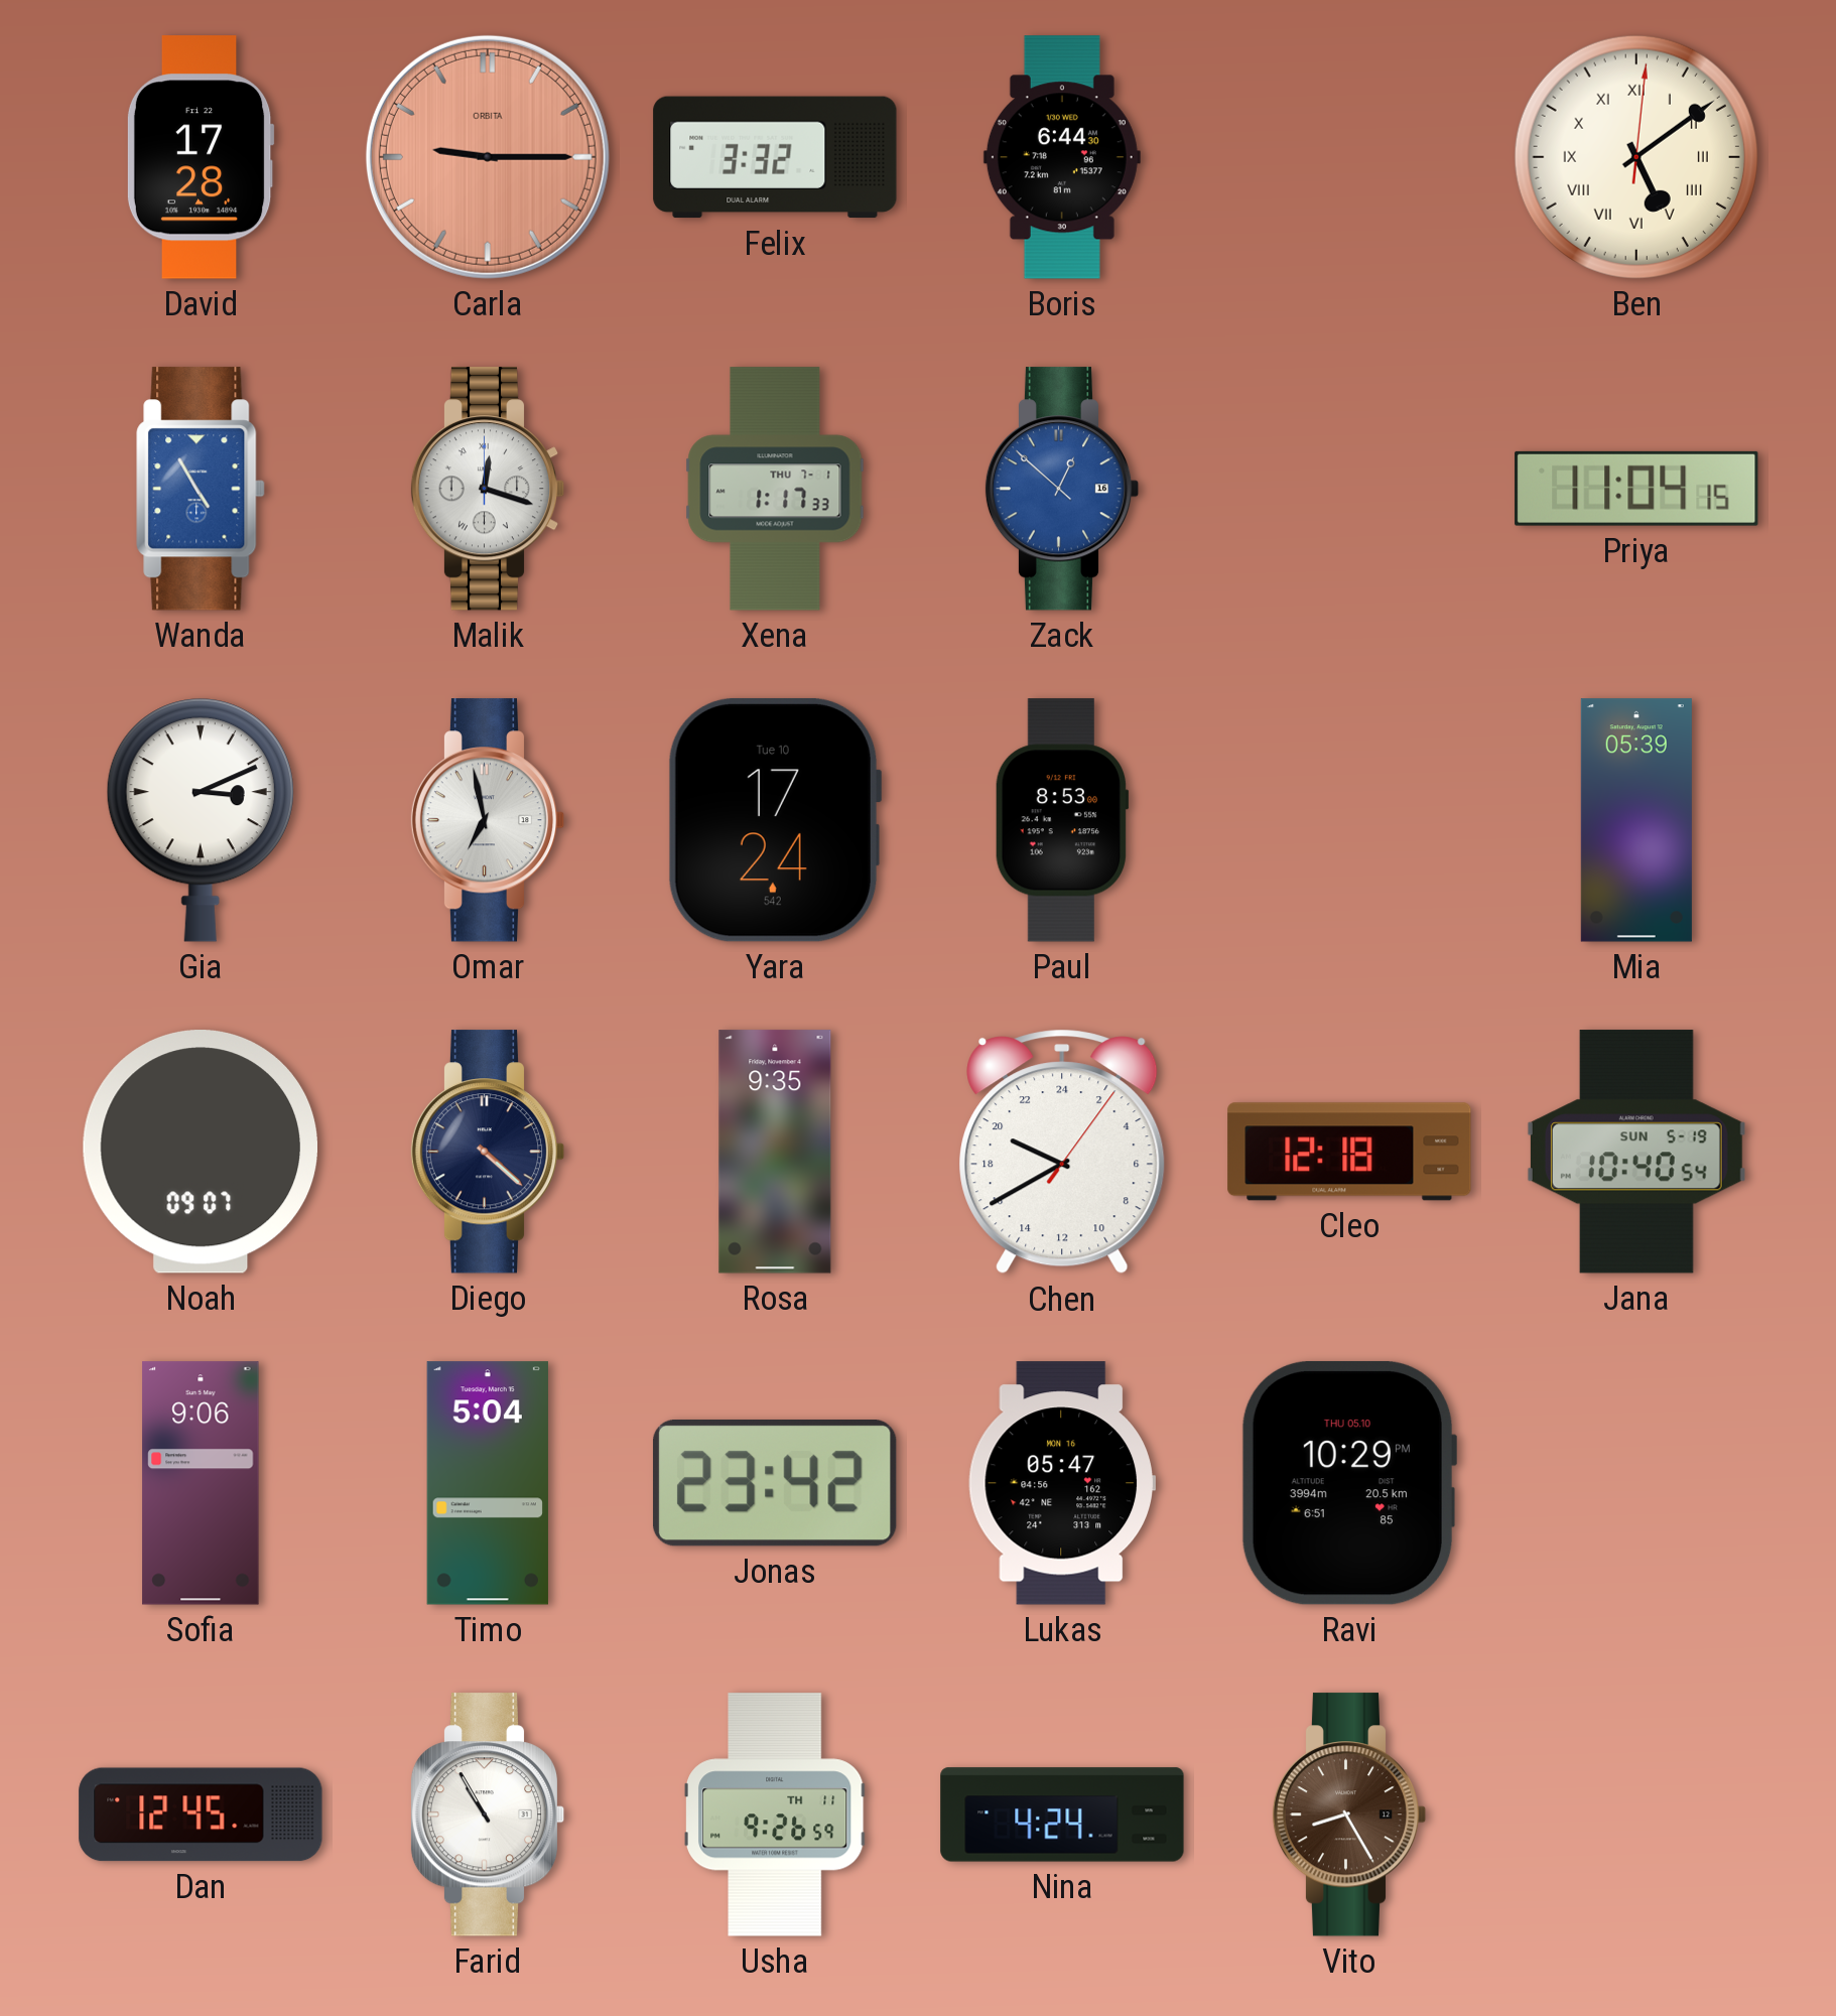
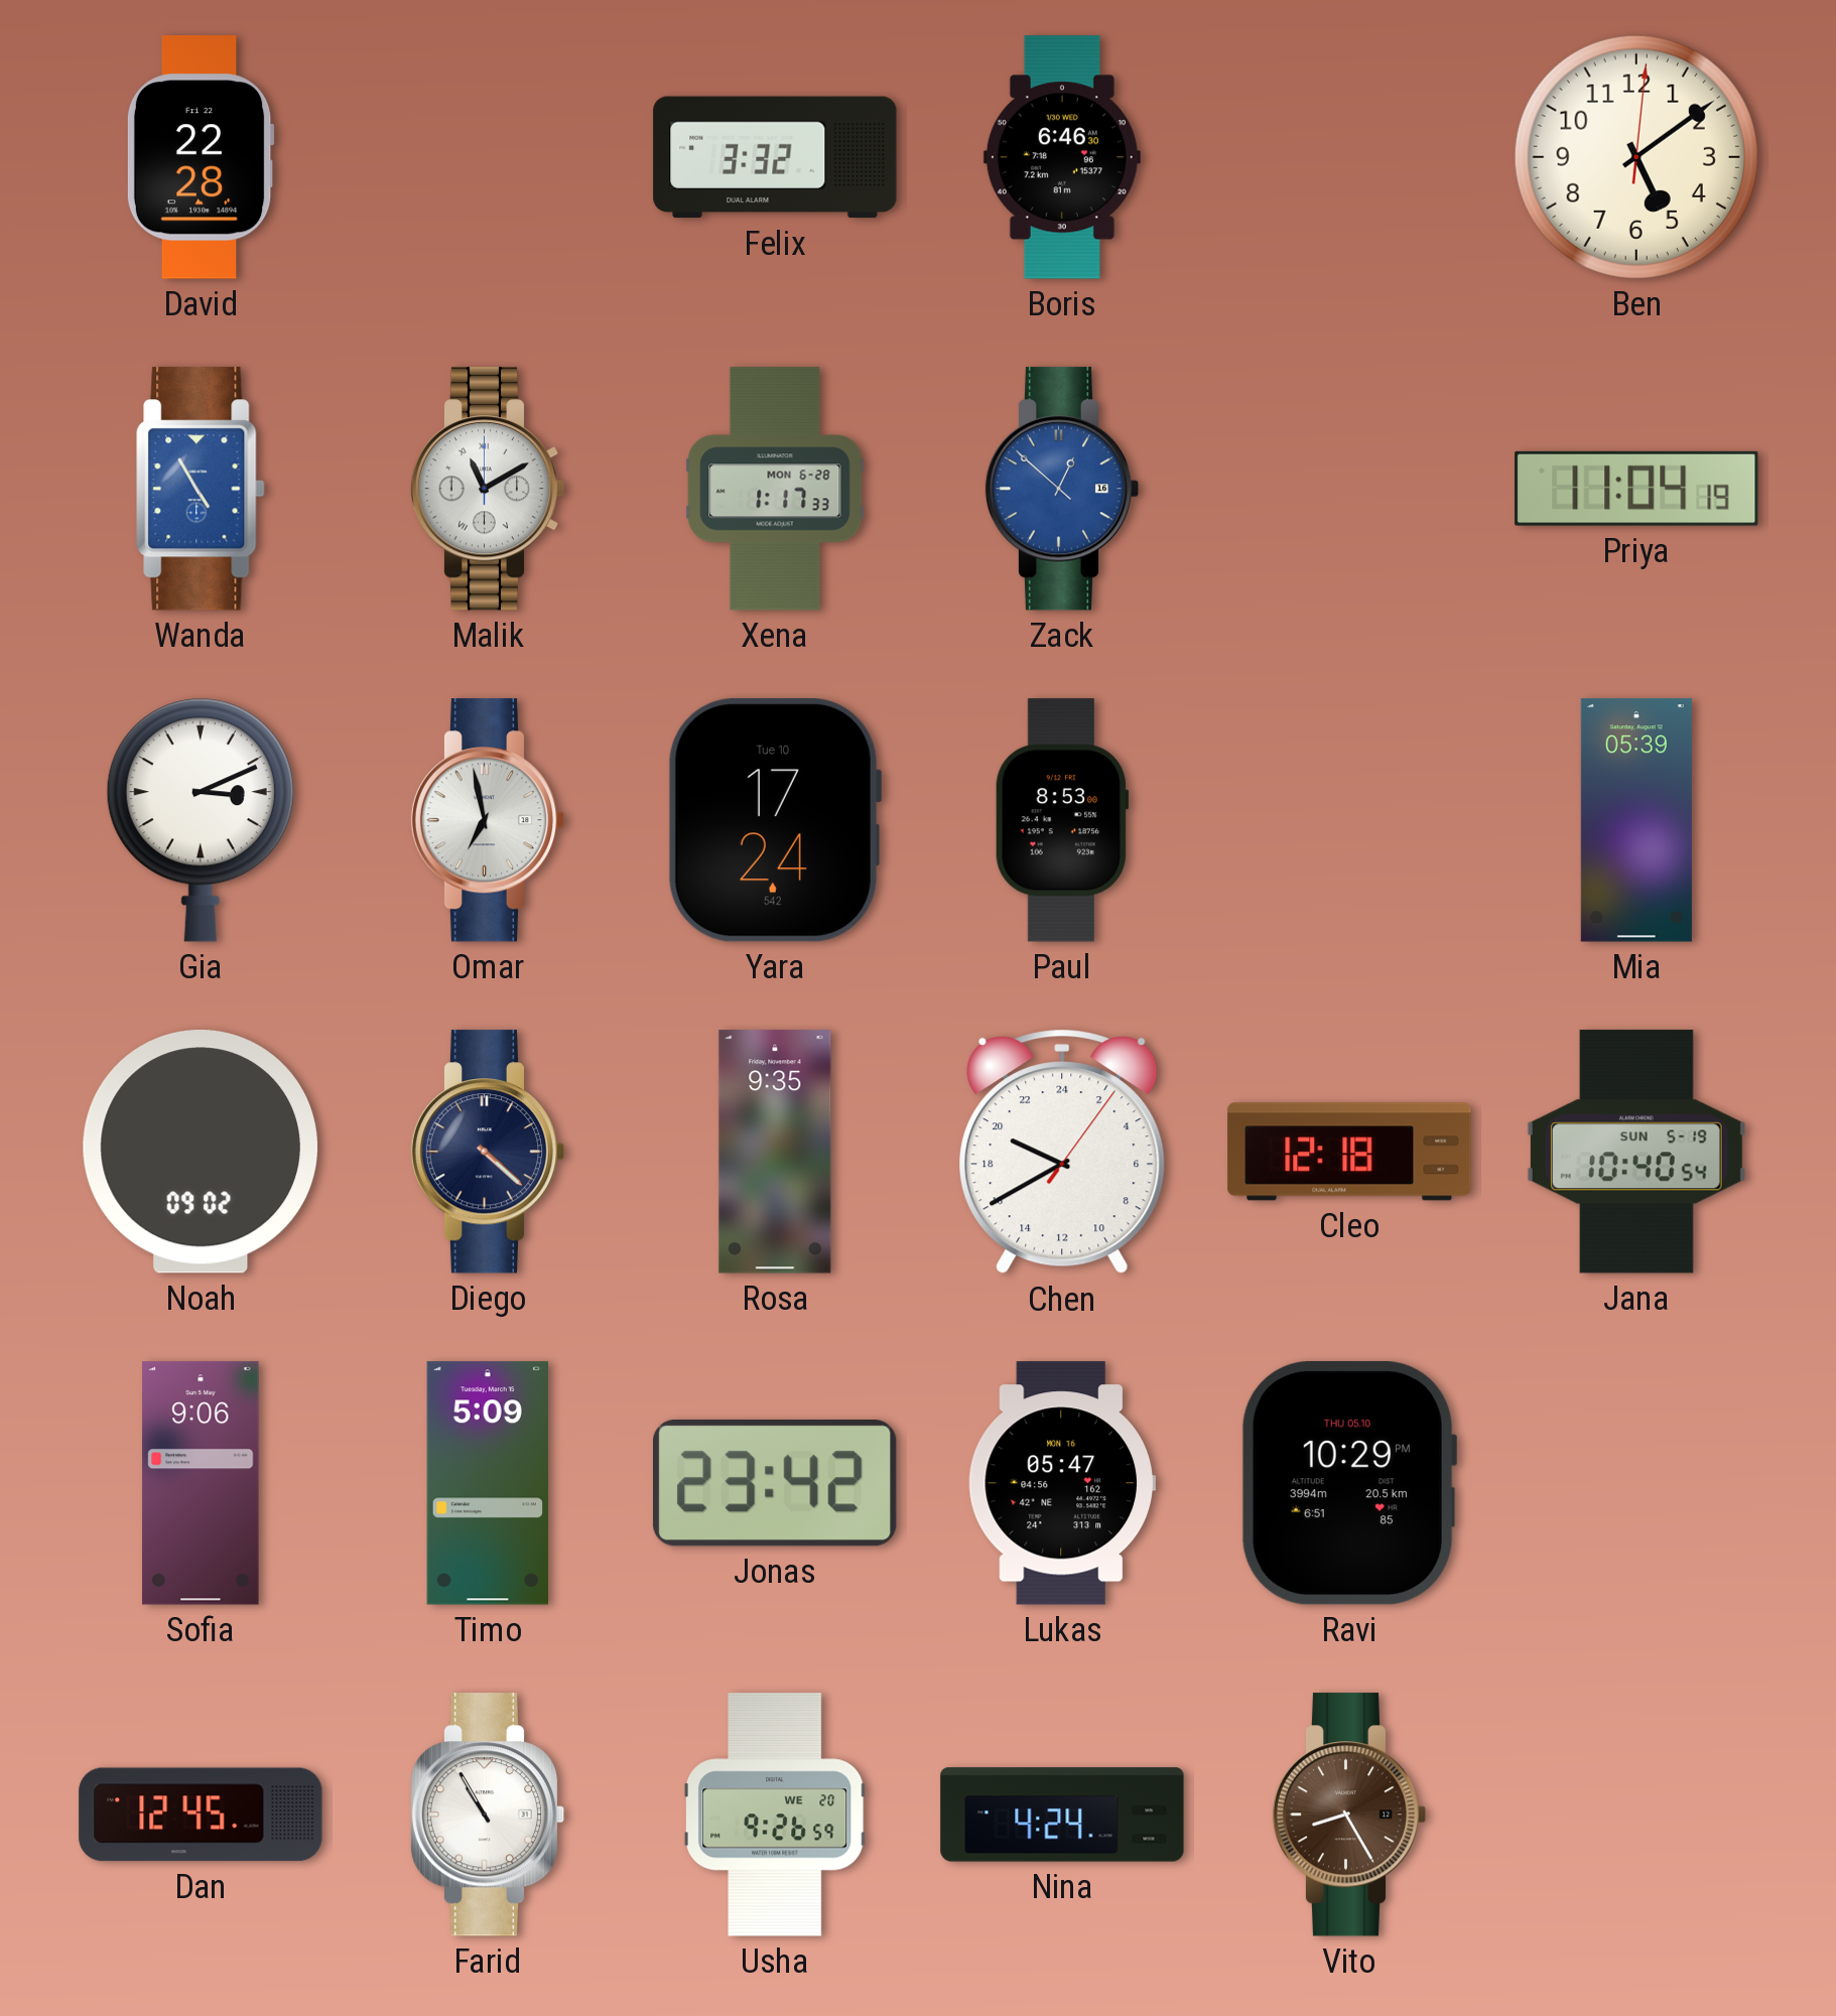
David: 17:28 -> 22:28 (201, 157)
Carla: 9:15 -> none (488, 157)
Boris: 6:44 -> 6:46 (1062, 157)
Ben numerals: Roman -> Arabic (1636, 157)
Malik: 12:18 -> 11:10 (488, 489)
Xena date: THU 7-1 -> MON 6-28 (775, 489)
Priya: 11:04:15 -> 11:04:19 (1636, 489)
Noah: 09:07 -> 09:02 (200, 1152)
Timo: 5:04 -> 5:09 (488, 1483)
Usha date: TH 11 -> WE 20 (776, 1815)
